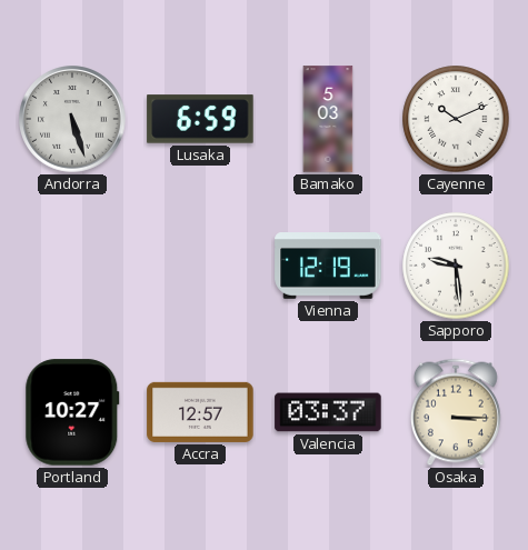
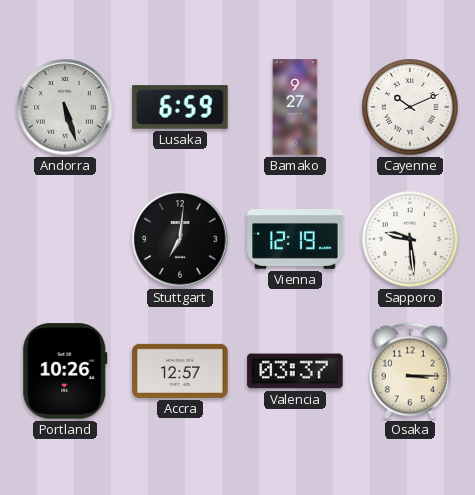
Bamako: 5:03 -> 9:27 (295, 107)
Stuttgart: none -> 7:01 (180, 239)
Portland: 10:27 -> 10:26 (65, 371)
